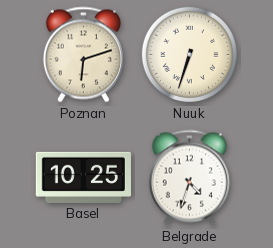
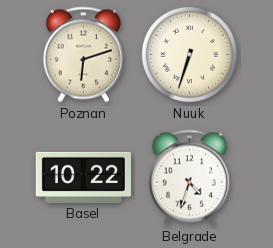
Basel: 10:25 -> 10:22 (83, 177)
